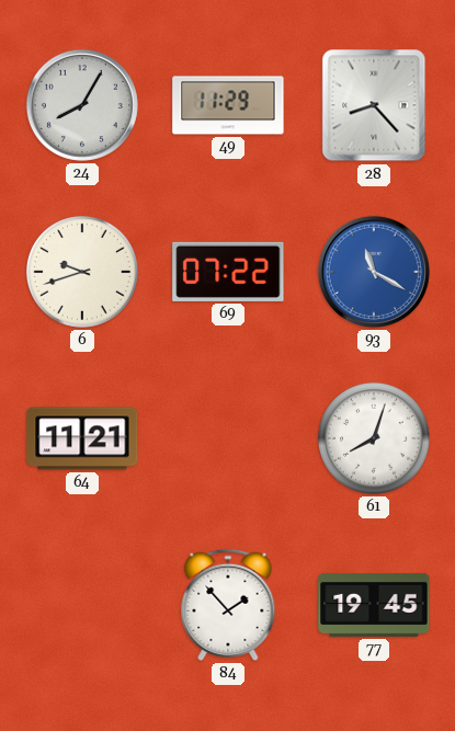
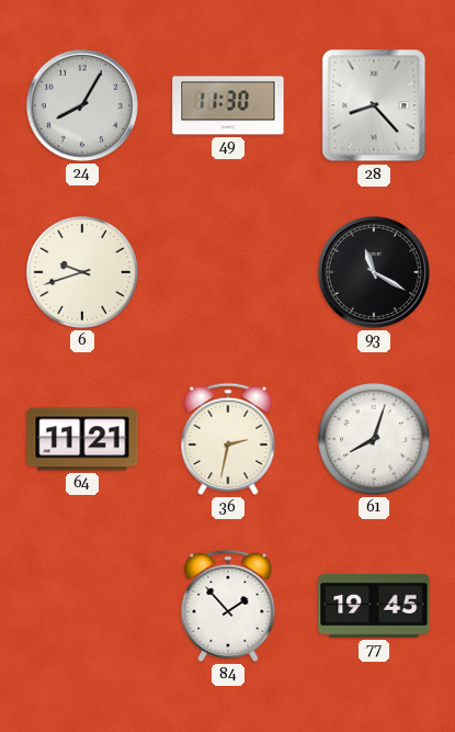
49: 11:29 -> 11:30 (228, 105)
69: 07:22 -> none (228, 272)
93 dial: blue -> black (374, 272)
36: none -> 2:32 (228, 439)
